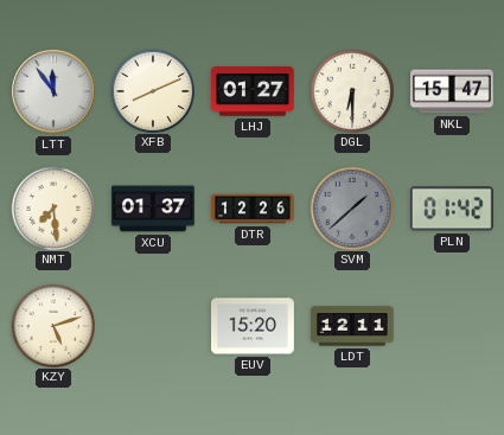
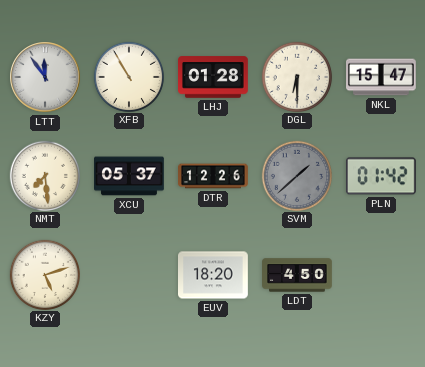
XFB: 8:11 -> 10:55 (128, 76)
LHJ: 01:27 -> 01:28 (213, 77)
XCU: 01:37 -> 05:37 (129, 176)
EUV: 15:20 -> 18:20 (214, 275)
LDT: 12:11 -> 4:50 (297, 275)
